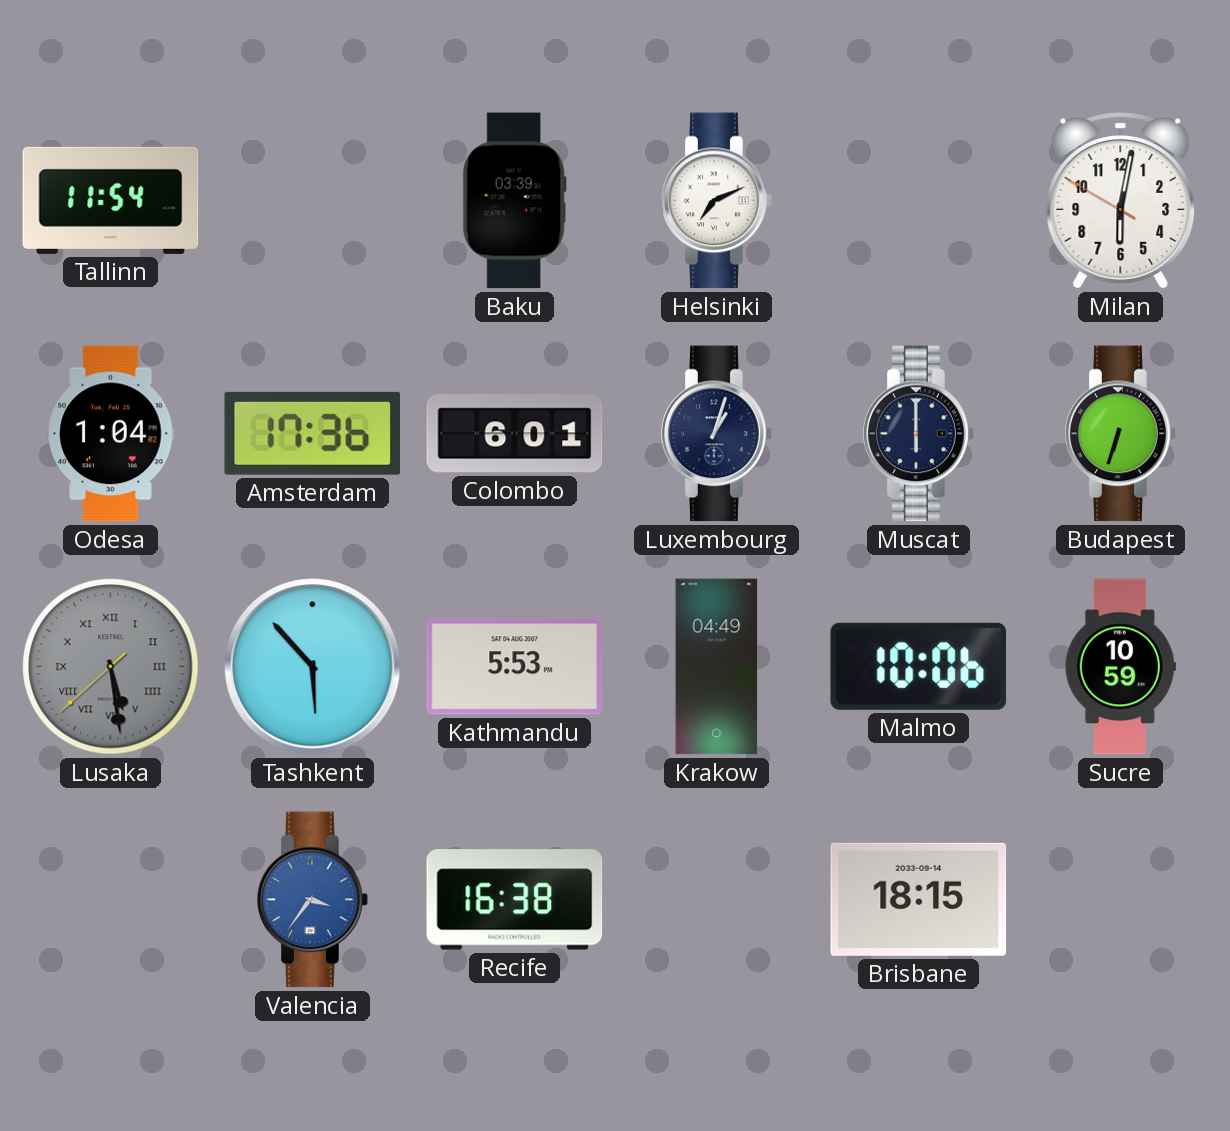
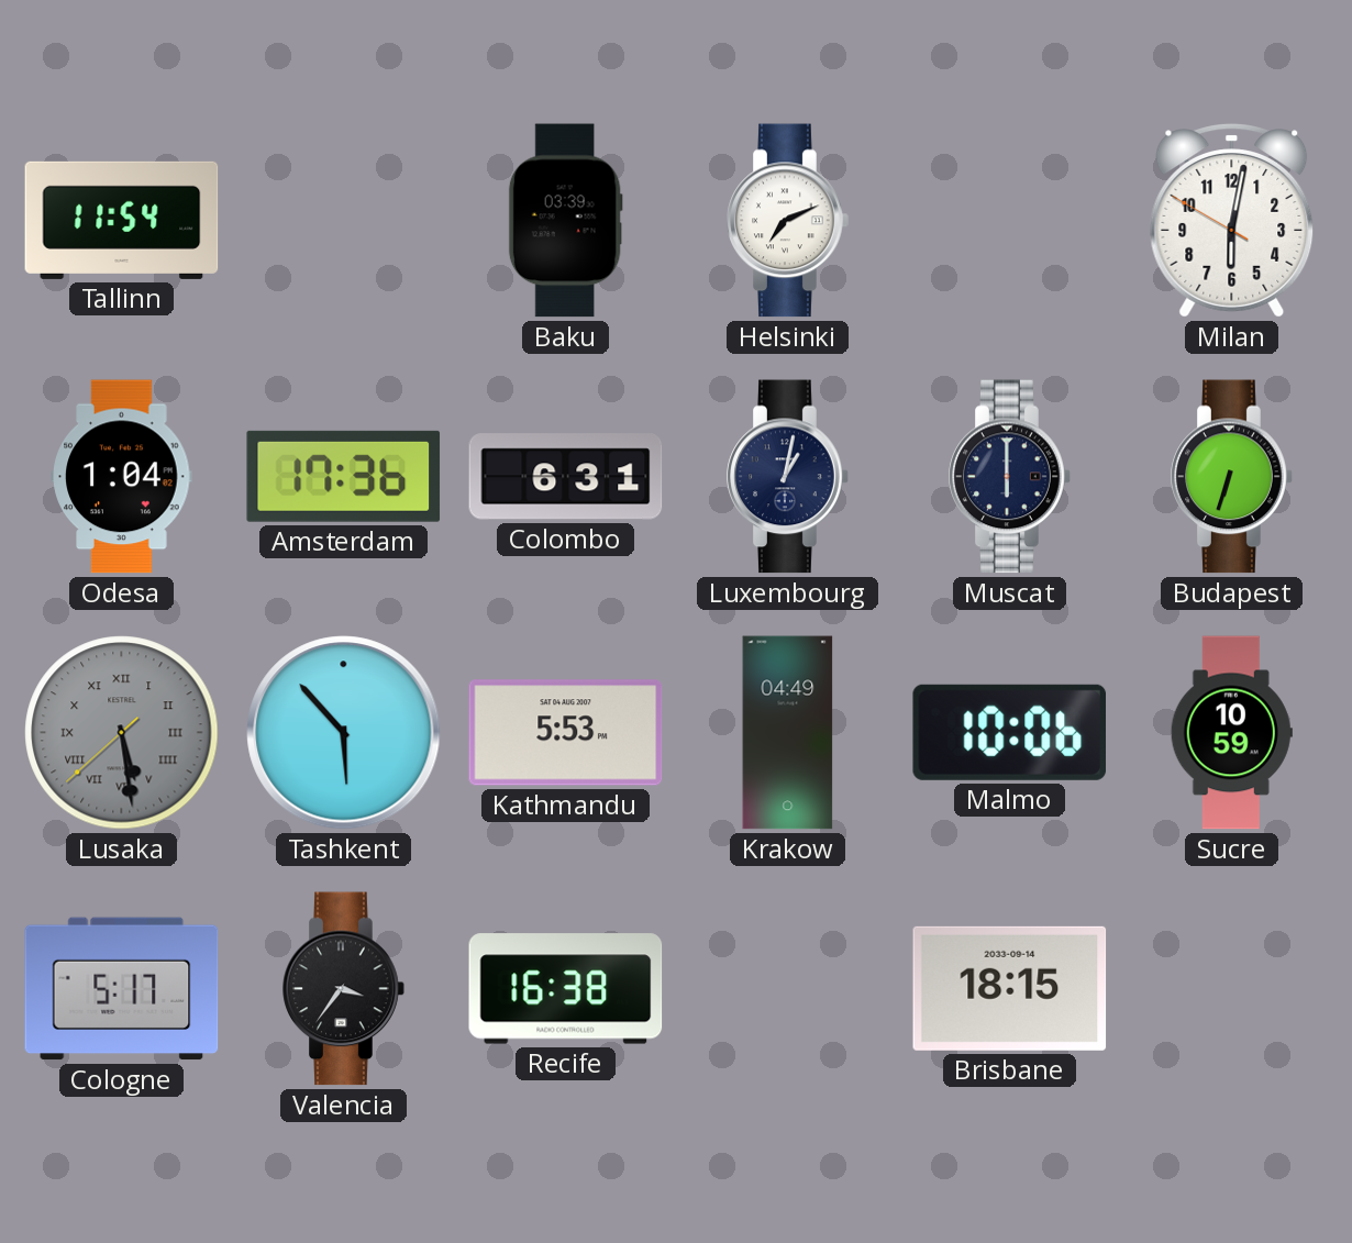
Colombo: 6:01 -> 6:31 (566, 477)
Luxembourg: 1:03 -> 1:02 (788, 477)
Cologne: none -> 5:17 (122, 989)
Valencia dial: blue -> black (344, 989)
